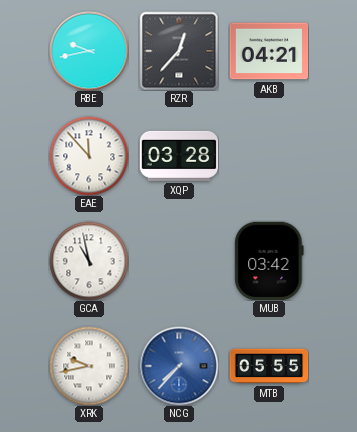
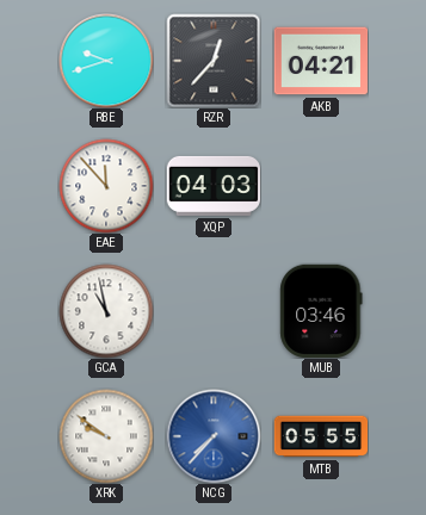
RBE: 9:43 -> 9:42 (106, 61)
XQP: 03:28 -> 04:03 (214, 186)
MUB: 03:42 -> 03:46 (321, 310)
XRK: 9:43 -> 9:51 (106, 436)
